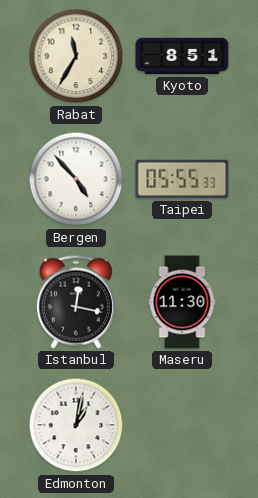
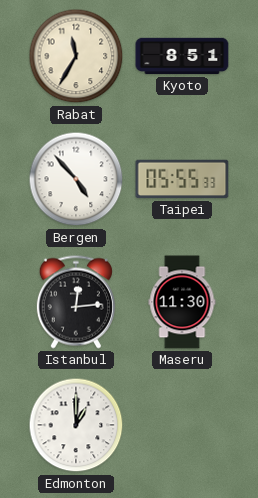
Istanbul: 12:17 -> 12:14 (76, 302)
Edmonton: 1:02 -> 1:00 (76, 425)
